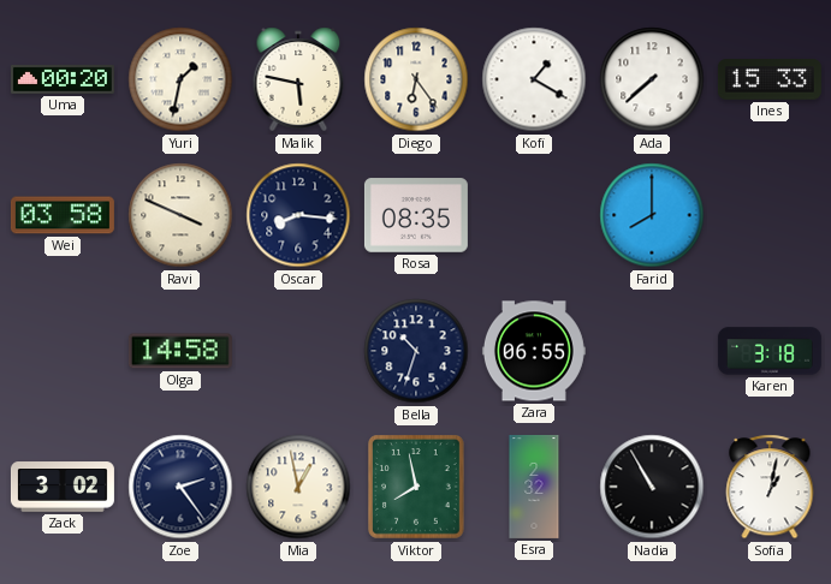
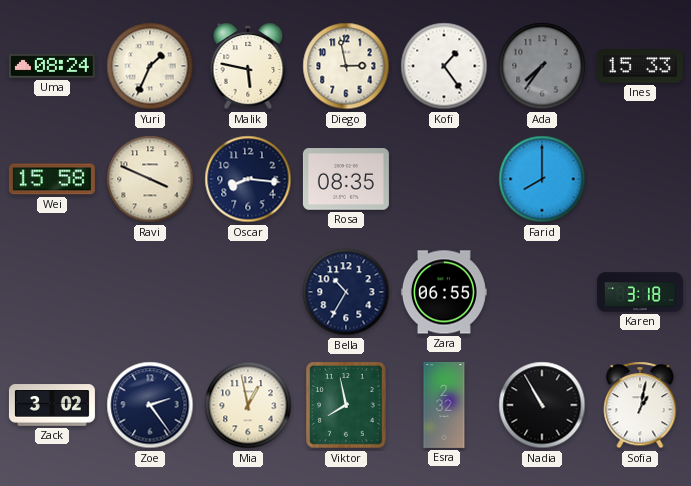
Uma: 00:20 -> 08:24 (52, 66)
Yuri: 1:32 -> 1:34 (150, 66)
Diego: 6:24 -> 2:58 (346, 66)
Kofi: 1:20 -> 1:24 (444, 66)
Ada: 7:38 -> 7:36 (542, 66)
Ada dial: white -> grey (542, 66)
Wei: 03:58 -> 15:58 (52, 179)
Olga: 14:58 -> none (180, 351)
Bella: 10:33 -> 10:35 (346, 292)
